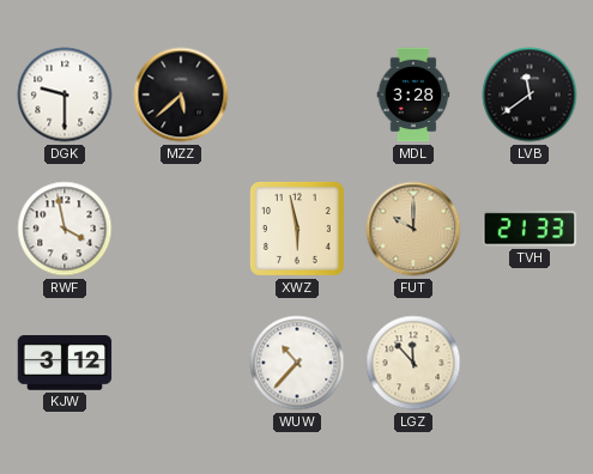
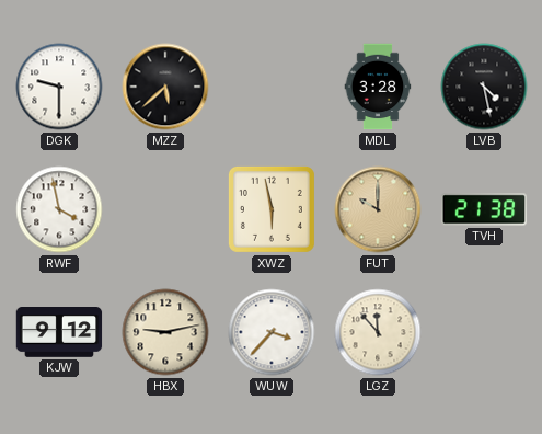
LVB: 11:39 -> 4:28 (484, 87)
TVH: 21:33 -> 21:38 (484, 209)
KJW: 3:12 -> 9:12 (59, 333)
HBX: none -> 9:13 (165, 332)
WUW: 10:37 -> 3:37 (272, 332)
